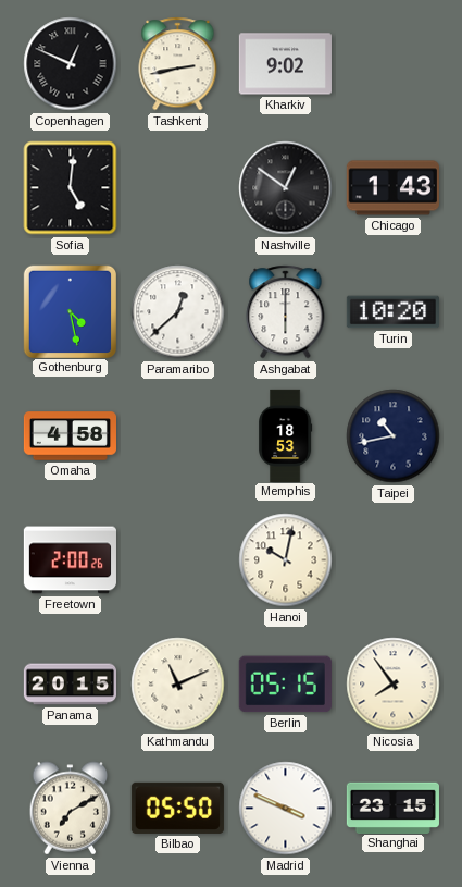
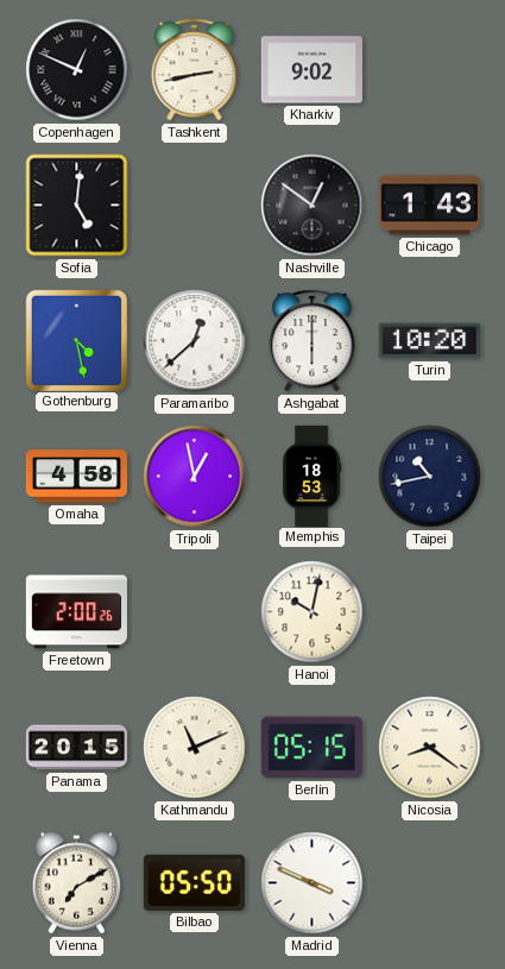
Tripoli: none -> 12:58 (195, 477)
Nicosia: 7:54 -> 8:21 (430, 748)
Shanghai: 23:15 -> none (392, 808)
